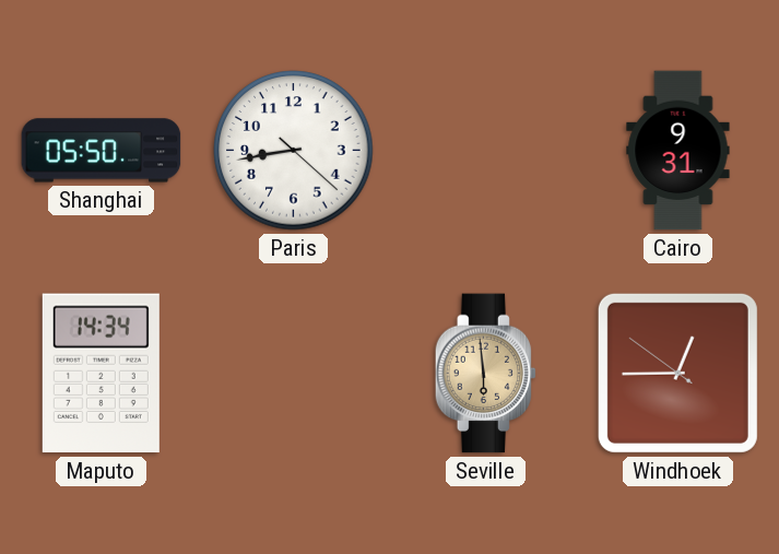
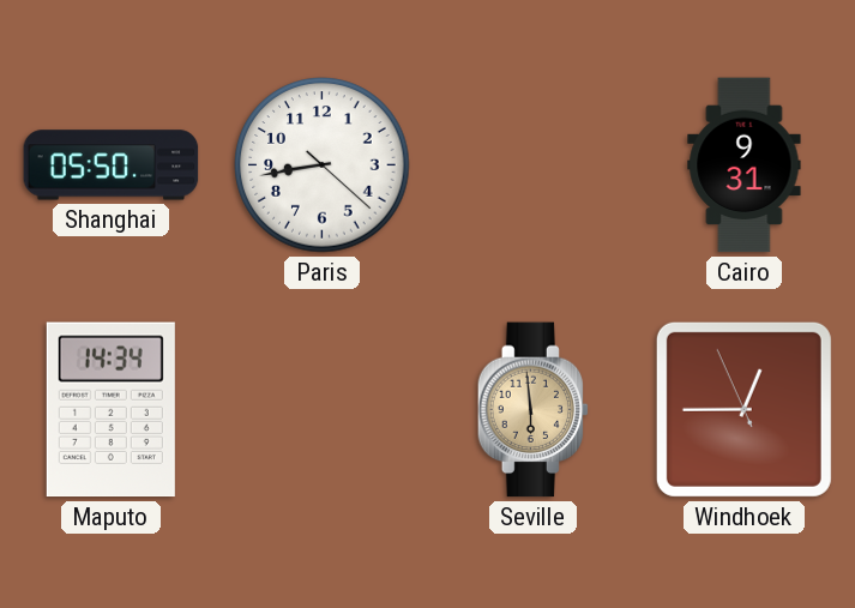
Windhoek: 12:44:51 -> 12:44:56 (743, 409)
